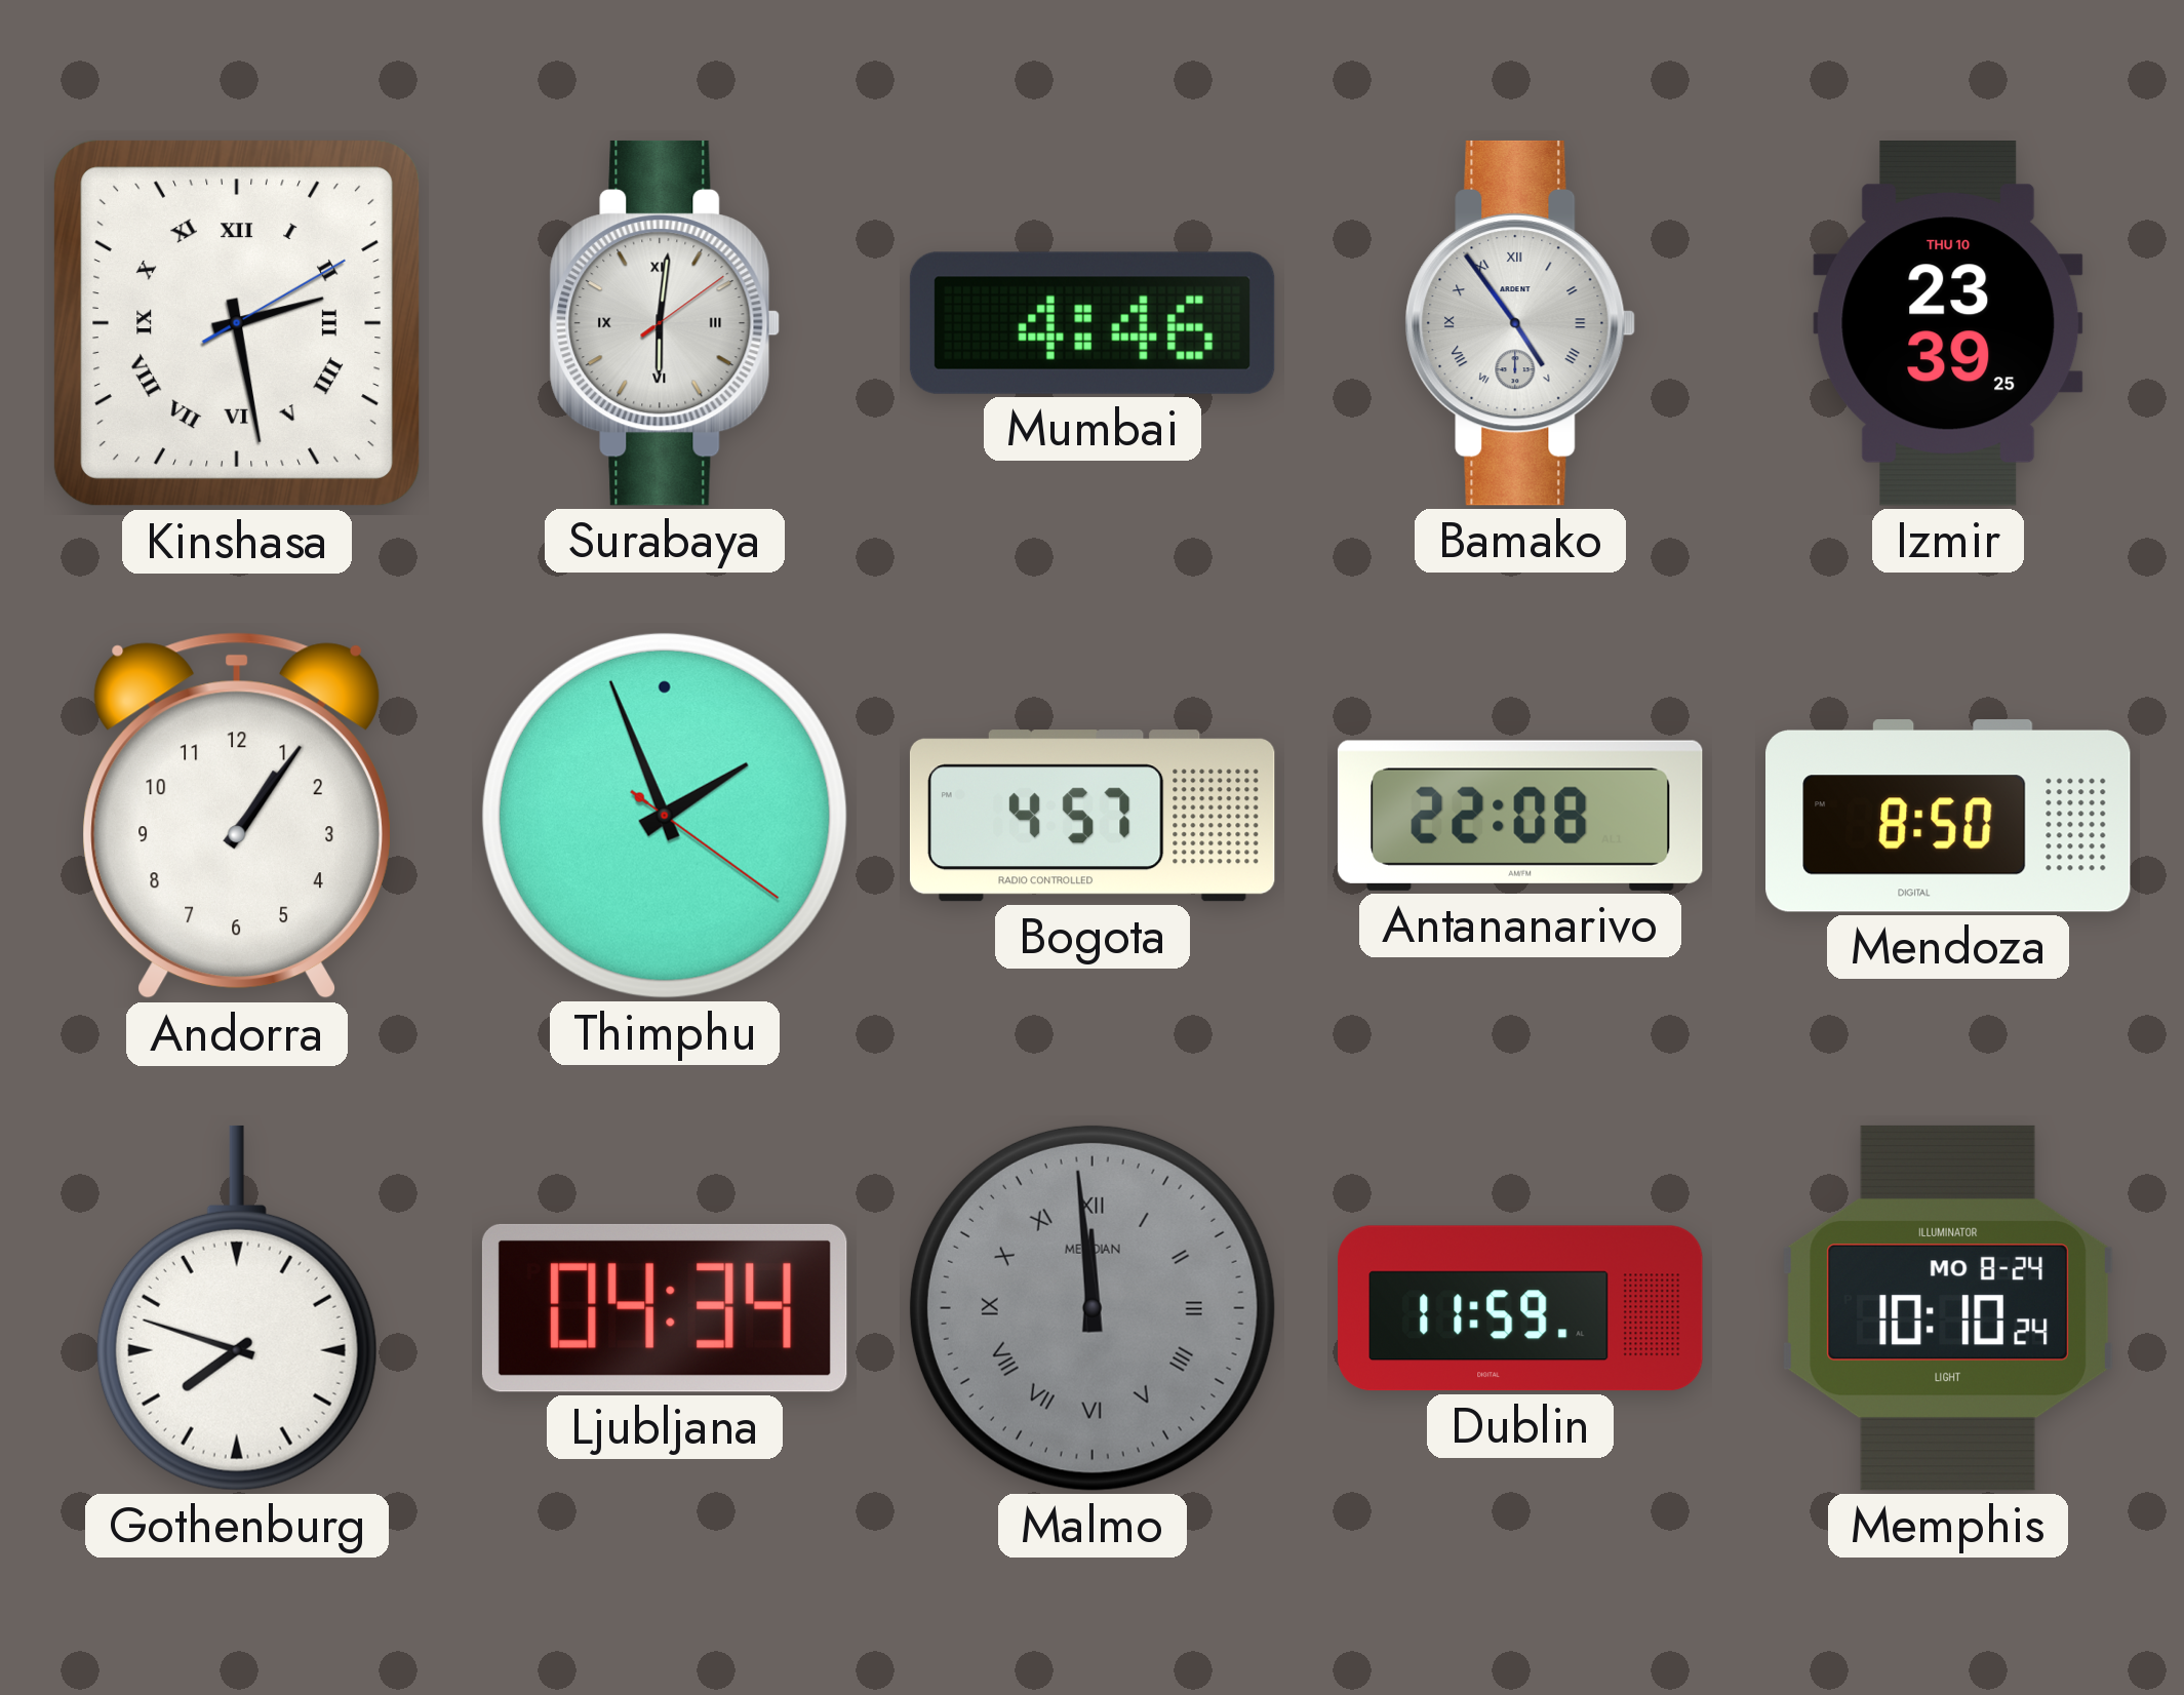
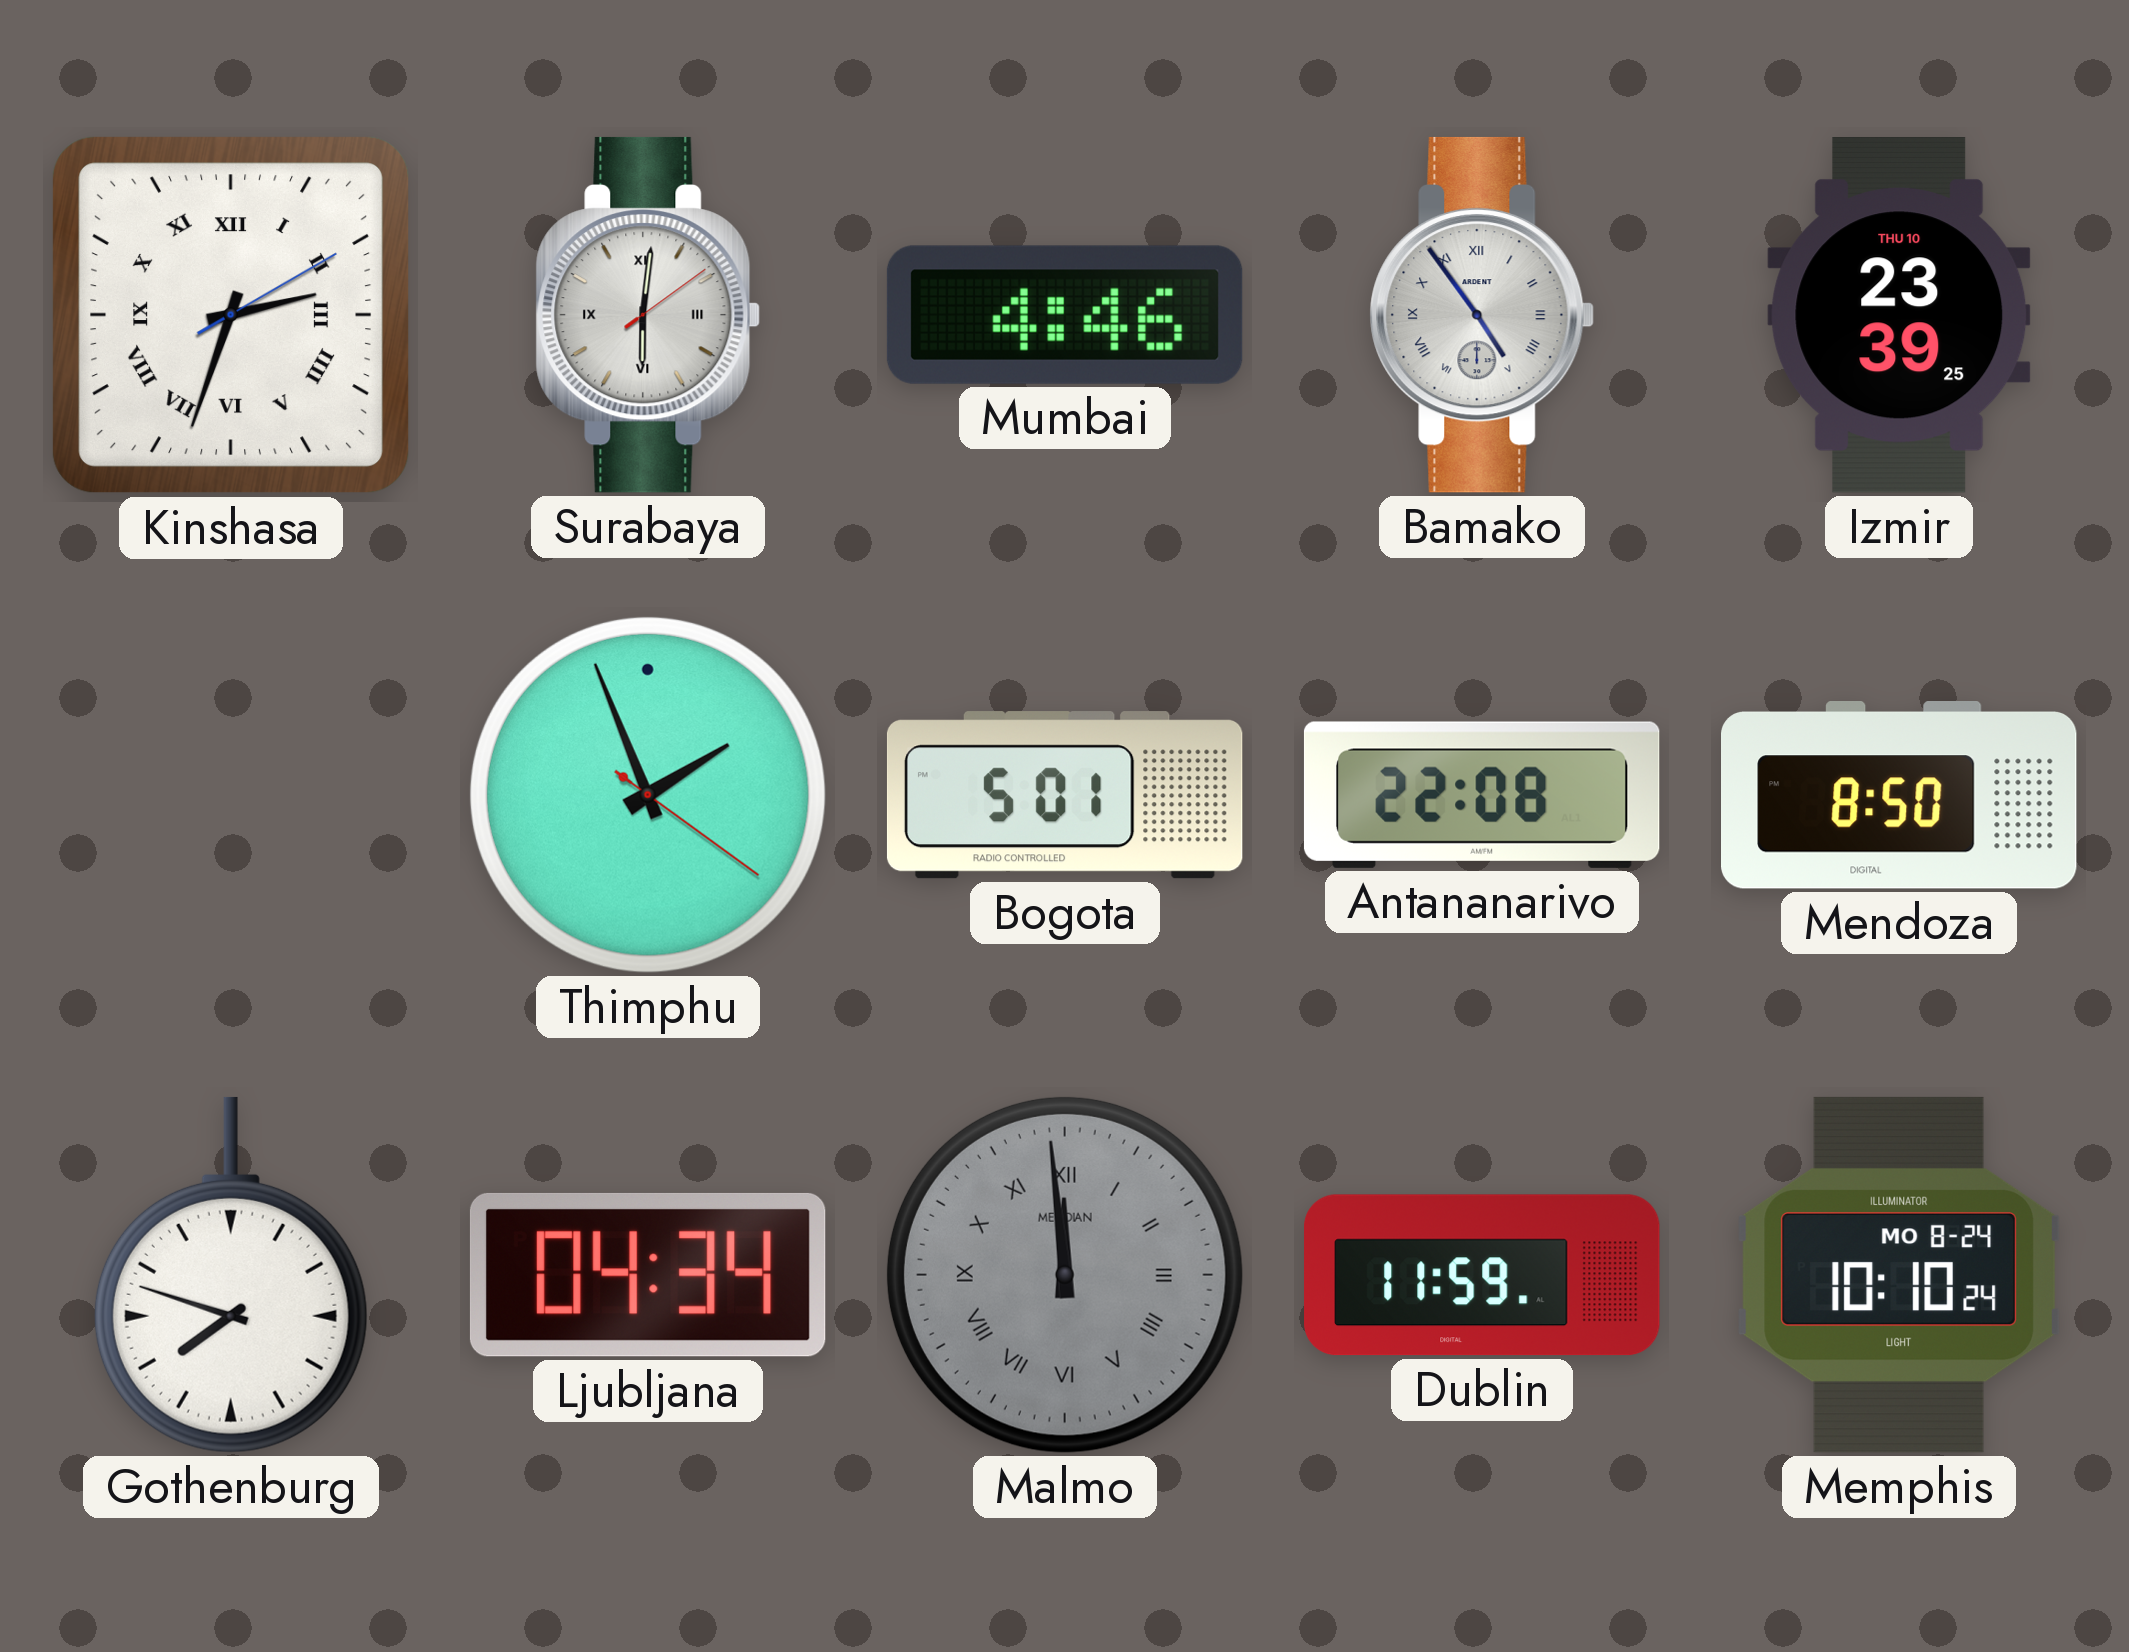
Kinshasa: 2:28 -> 2:33 (231, 315)
Andorra: 1:06 -> none (237, 816)
Bogota: 4:57 -> 5:01 (1065, 795)
